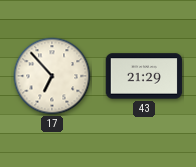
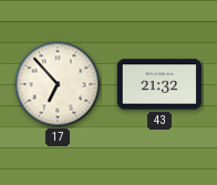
43: 21:29 -> 21:32 (159, 84)
